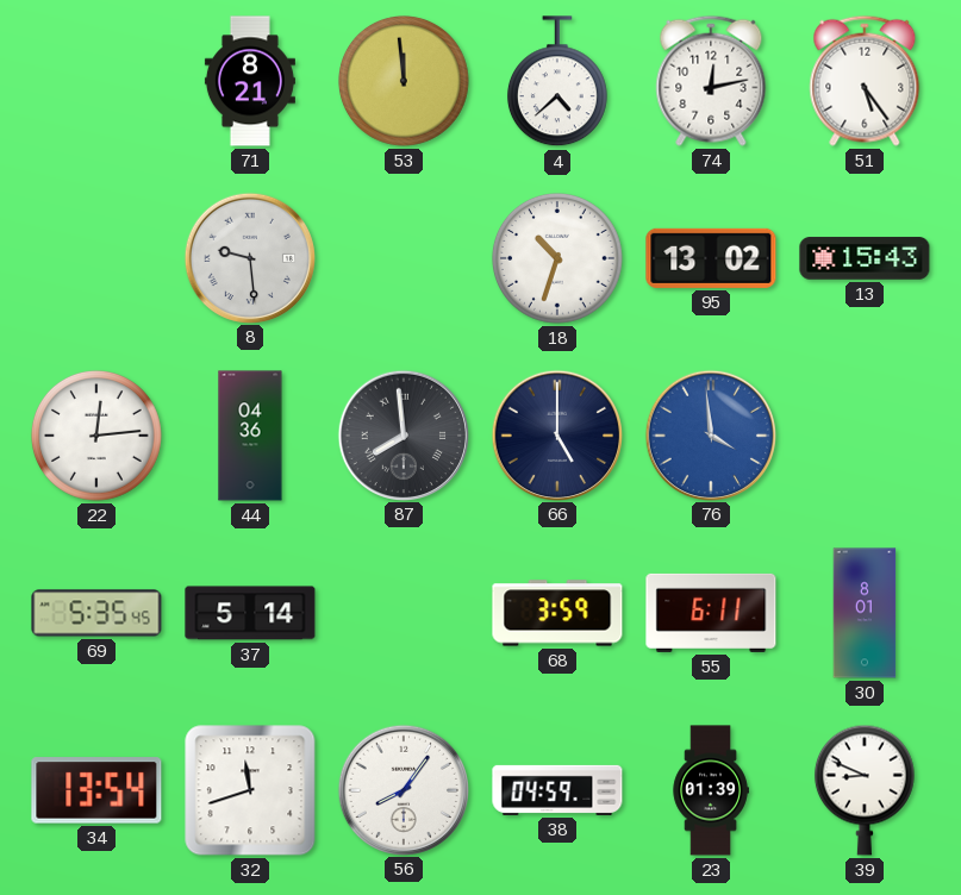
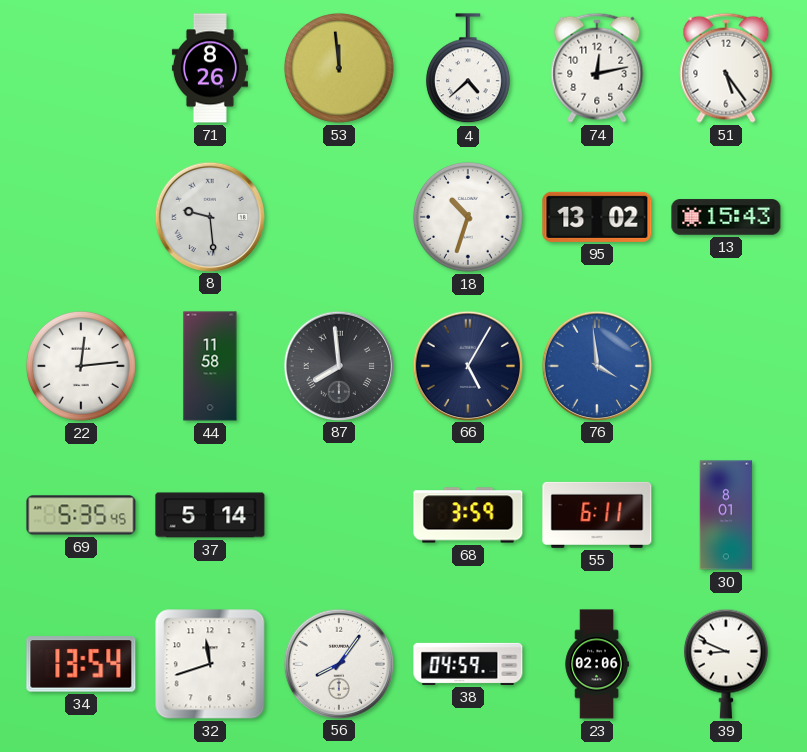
71: 8:21 -> 8:26 (210, 68)
44: 04:36 -> 11:58 (210, 366)
66: 5:00 -> 5:05 (467, 365)
23: 01:39 -> 02:06 (597, 664)
